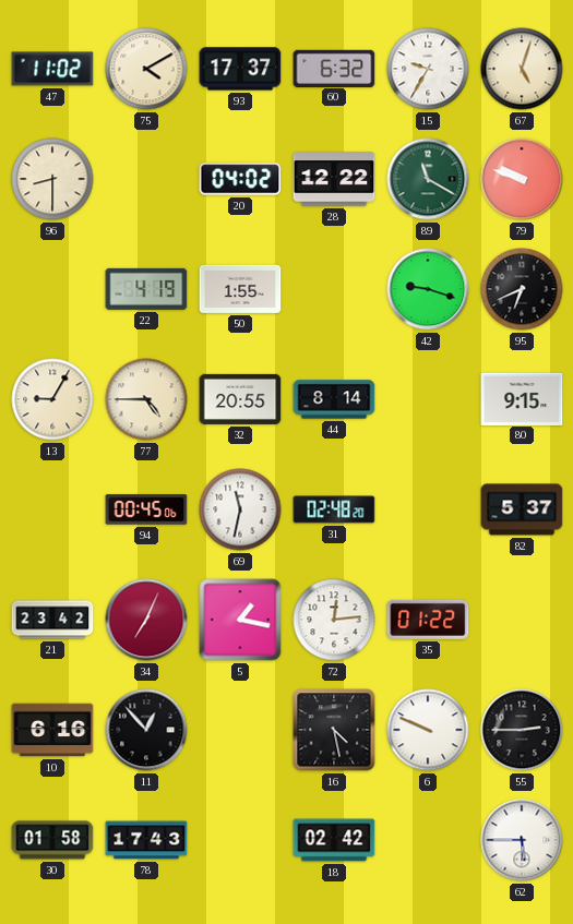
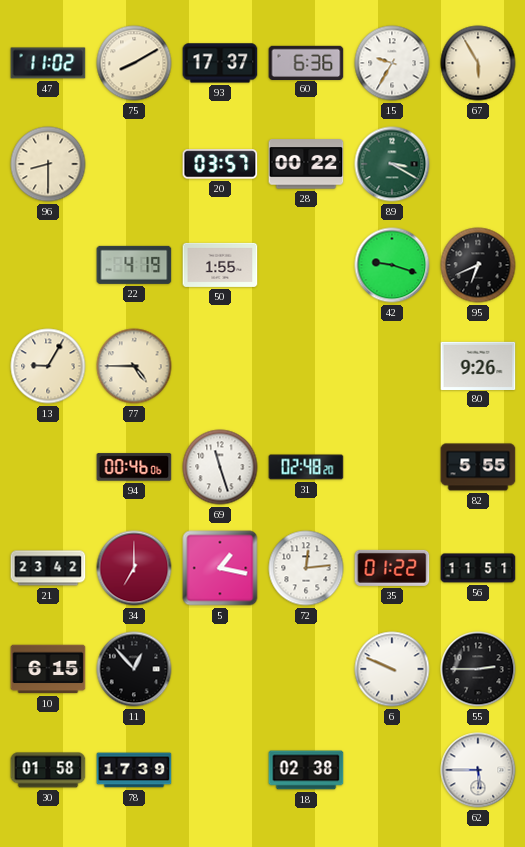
75: 4:10 -> 8:10 (134, 63)
60: 6:32 -> 6:36 (306, 62)
67: 5:03 -> 5:55 (478, 63)
20: 04:02 -> 03:57 (220, 164)
28: 12:22 -> 00:22 (306, 164)
89: 11:20 -> 3:20 (392, 164)
79: 9:48 -> none (522, 179)
32: 20:55 -> none (240, 399)
44: 8:14 -> none (334, 399)
80: 9:15 -> 9:26 (478, 365)
94: 00:45 -> 00:46 (134, 467)
69: 11:32 -> 11:27 (220, 467)
82: 5:37 -> 5:55 (478, 467)
34: 7:04 -> 7:00 (134, 568)
56: none -> 11:51 (478, 568)
10: 6:16 -> 6:15 (48, 669)
16: 4:28 -> none (334, 730)
78: 17:43 -> 17:39 (134, 770)
18: 02:42 -> 02:38 (306, 770)
